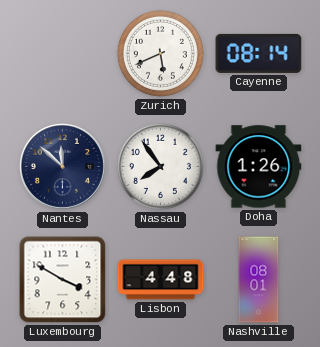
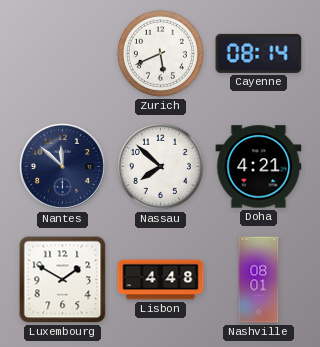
Nassau: 7:54 -> 7:52 (160, 166)
Doha: 1:26 -> 4:21 (259, 167)
Luxembourg: 3:50 -> 1:50 (63, 280)
